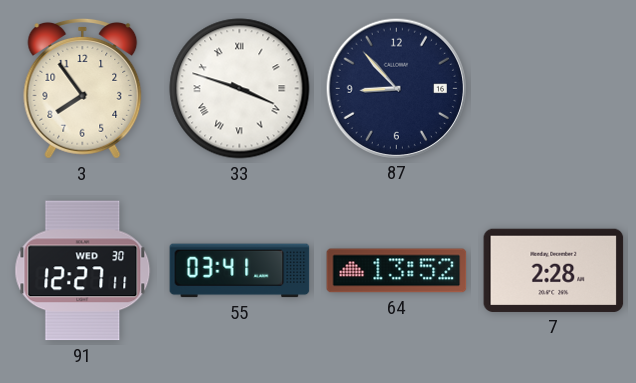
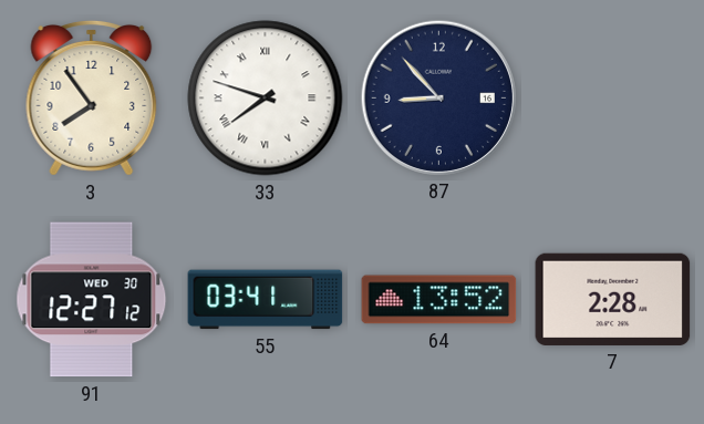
33: 3:48 -> 7:48 (266, 99)
91: 12:27:11 -> 12:27:12 (92, 300)
